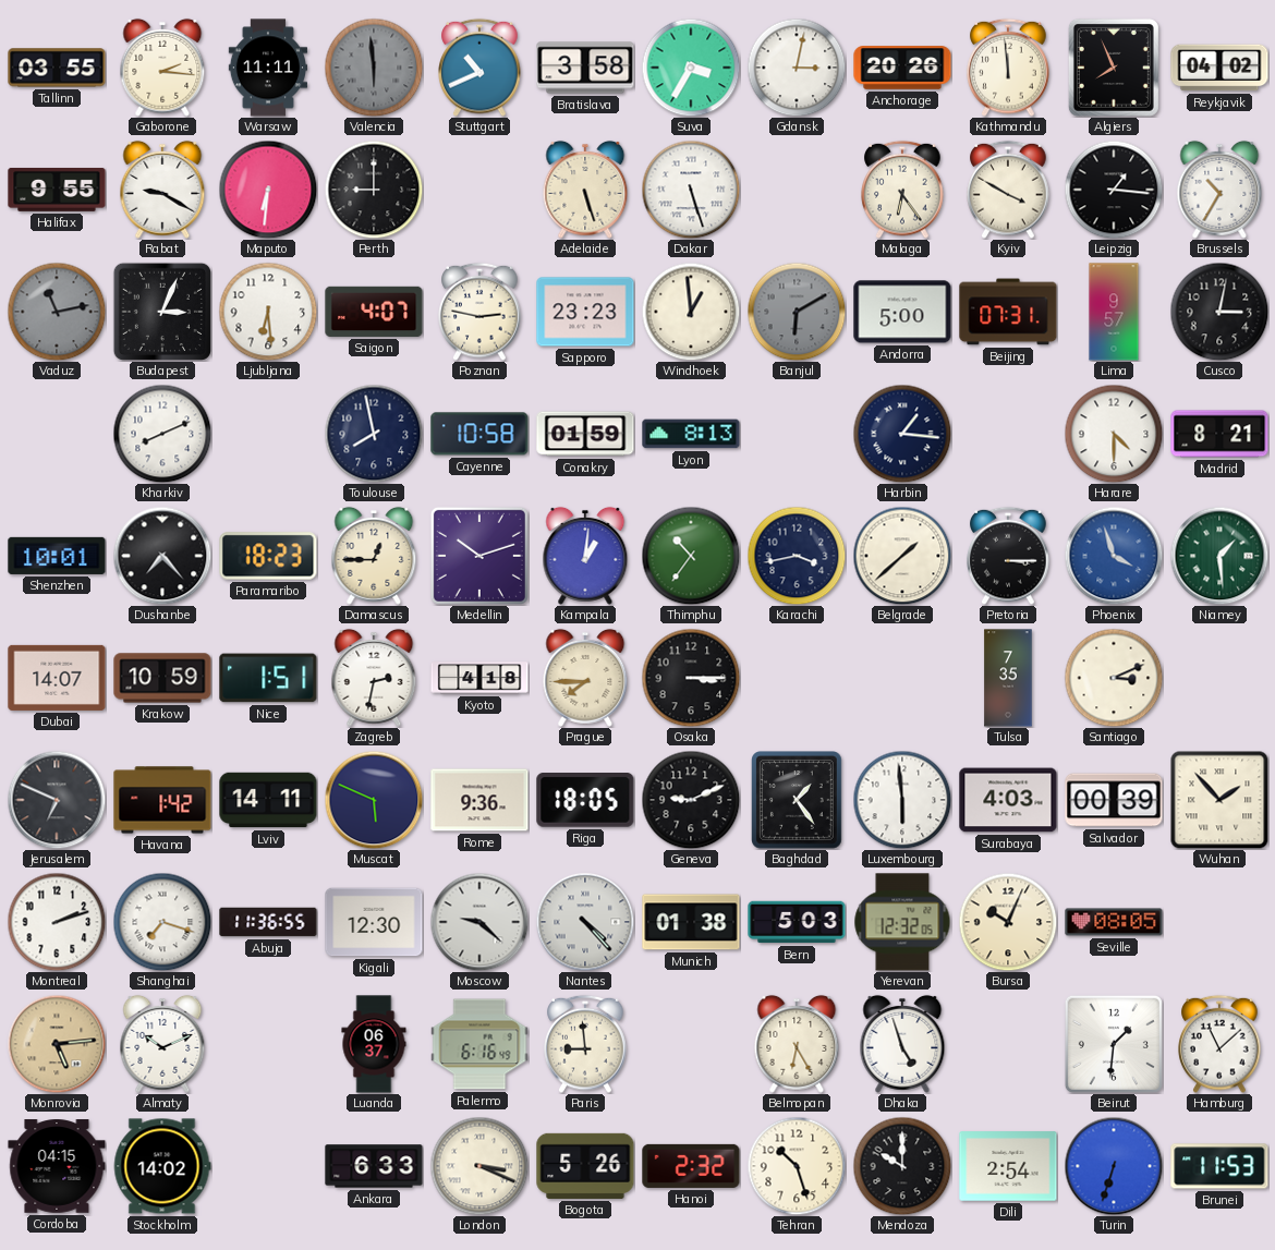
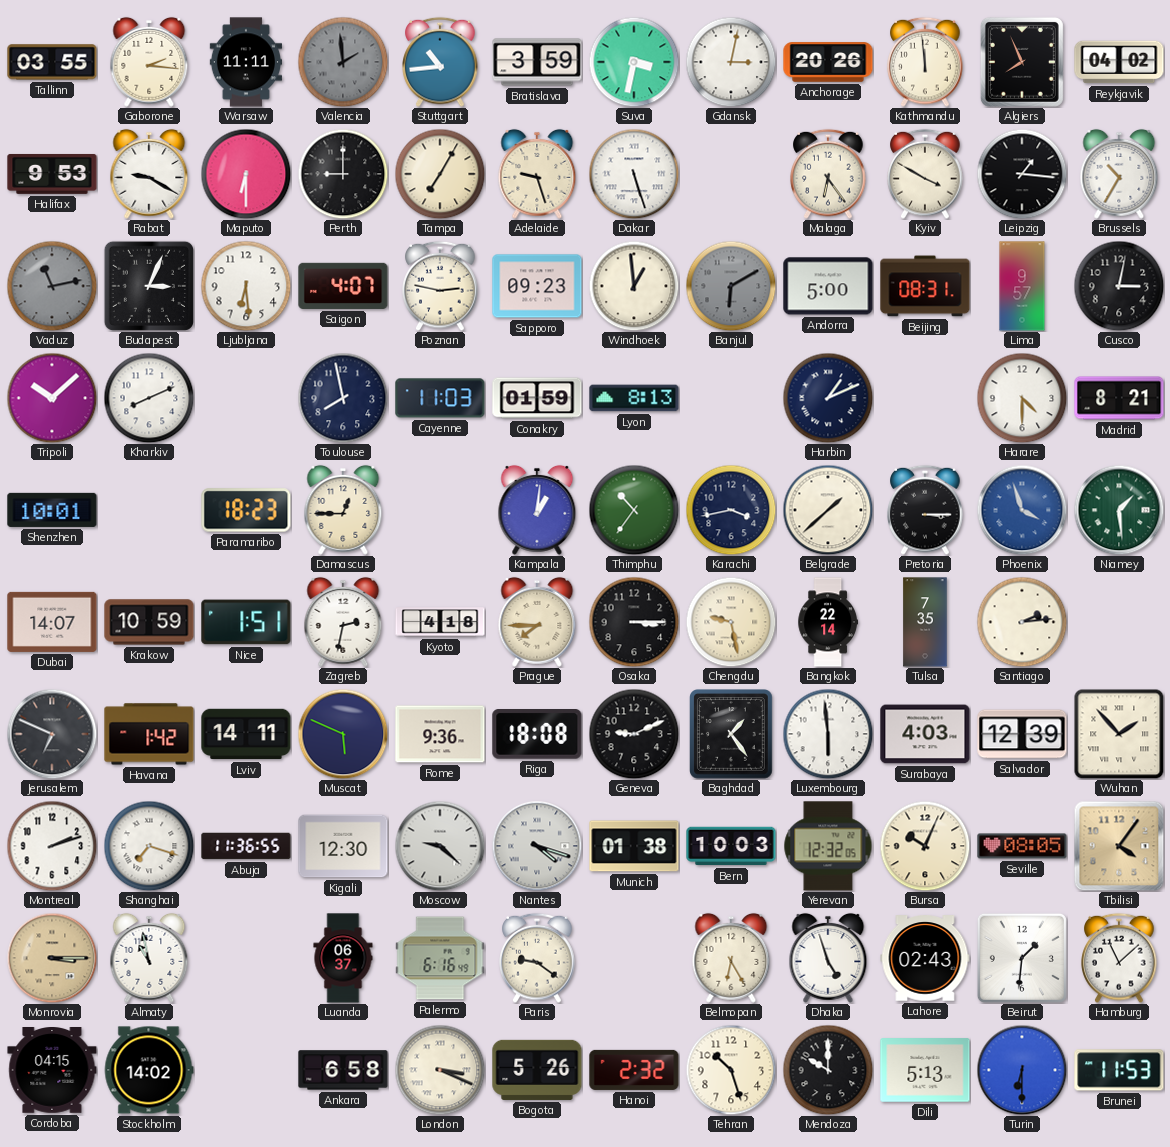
Valencia: 5:59 -> 1:59 (343, 62)
Stuttgart: 10:41 -> 10:44 (440, 62)
Bratislava: 3:58 -> 3:59 (537, 62)
Suva: 3:35 -> 3:32 (634, 62)
Halifax: 9:55 -> 9:53 (52, 174)
Maputo: 6:31 -> 6:30 (246, 174)
Tampa: none -> 7:05 (440, 174)
Adelaide: 5:27 -> 9:27 (537, 174)
Sapporo: 23:23 -> 09:23 (537, 286)
Beijing: 07:31 -> 08:31 (925, 286)
Tripoli: none -> 10:08 (52, 398)
Cayenne: 10:58 -> 11:03 (440, 398)
Harbin: 1:16 -> 1:11 (828, 398)
Dushanbe: 7:23 -> none (162, 556)
Medellin: 10:12 -> none (479, 556)
Chengdu: none -> 9:28 (731, 622)
Bangkok: none -> 22:14 (827, 622)
Santiago: 3:11 -> 2:14 (1022, 622)
Riga: 18:05 -> 18:08 (537, 735)
Salvador: 00:39 -> 12:39 (1022, 734)
Nantes: 4:23 -> 4:18 (537, 846)
Bern: 5:03 -> 10:03 (731, 846)
Tbilisi: none -> 4:06 (1119, 846)
Monrovia: 5:14 -> 3:15 (52, 958)
Almaty: 10:11 -> 10:58 (149, 958)
Paris: 8:59 -> 9:21 (537, 958)
Lahore: none -> 02:43 (925, 958)
Ankara: 6:33 -> 6:58 (343, 1070)
Dili: 2:54 -> 5:13 (925, 1070)
Turin: 6:33 -> 6:30 (1022, 1070)
